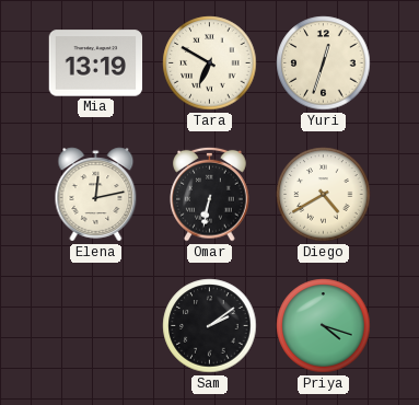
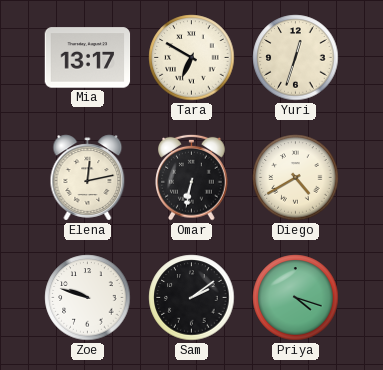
Mia: 13:19 -> 13:17 (88, 58)
Zoe: none -> 9:48 (88, 298)
